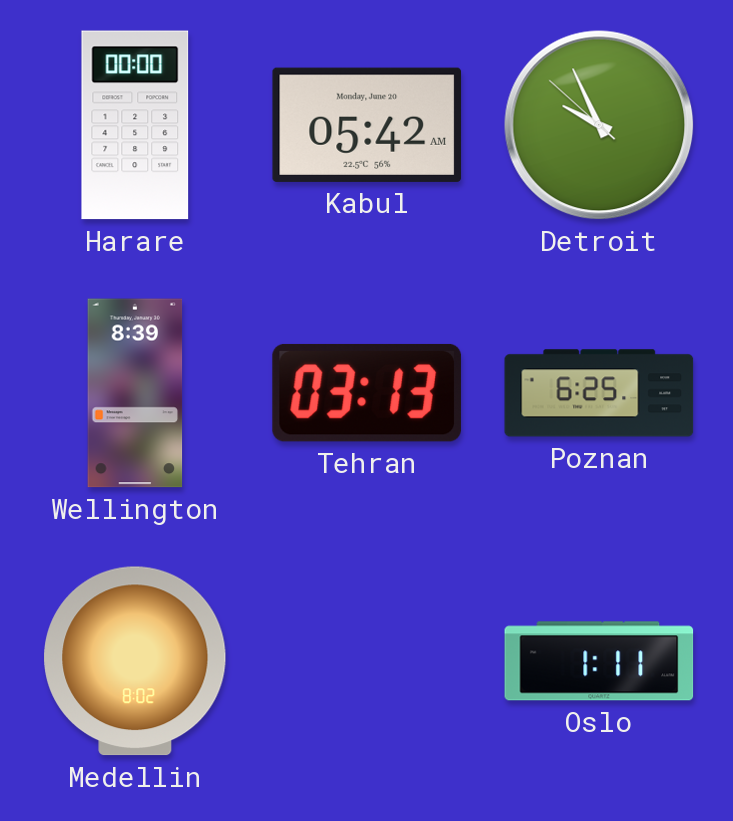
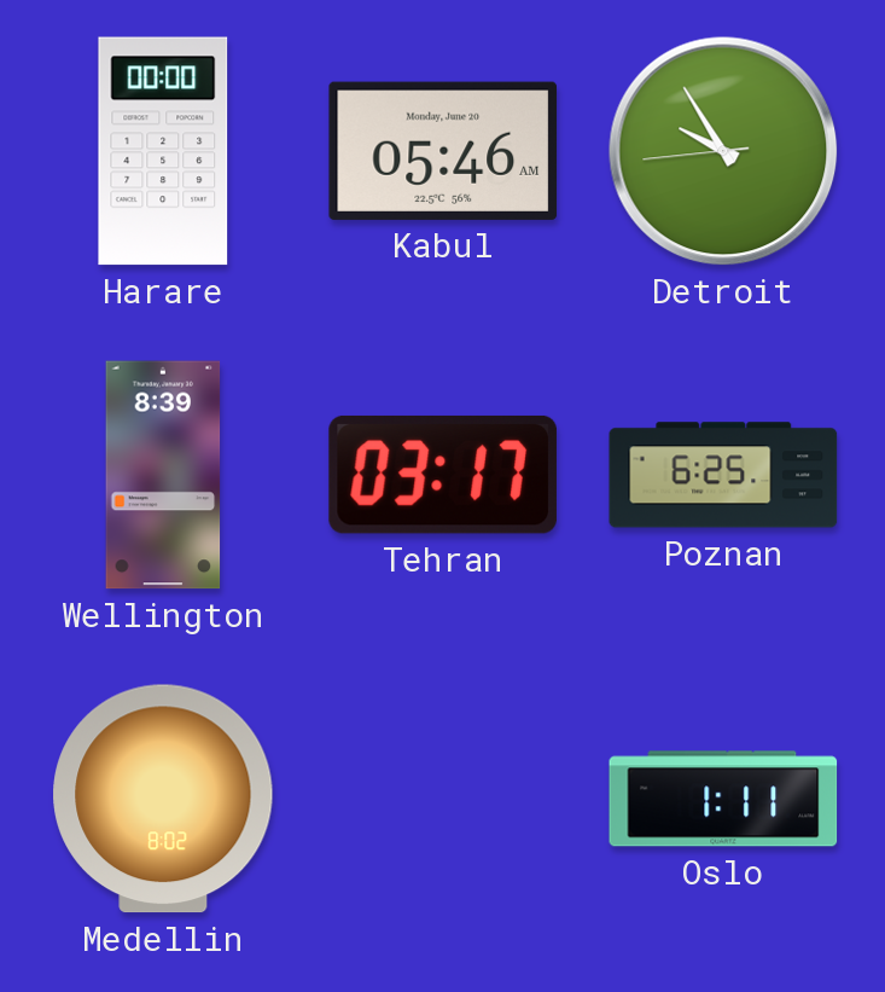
Kabul: 05:42 -> 05:46 (443, 151)
Detroit: 9:55 -> 9:54 (723, 151)
Tehran: 03:13 -> 03:17 (443, 475)
